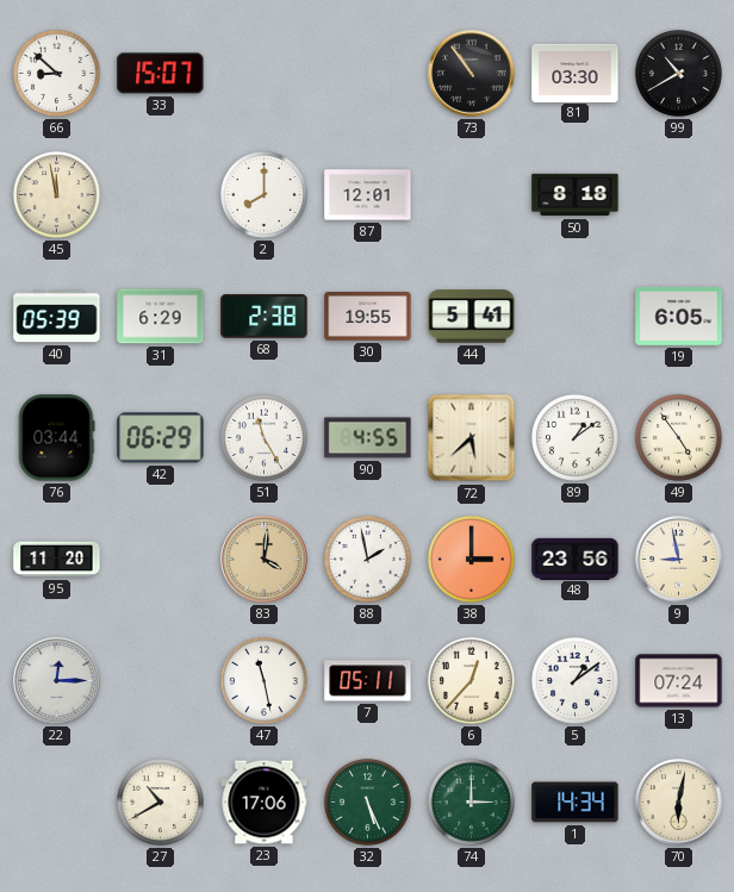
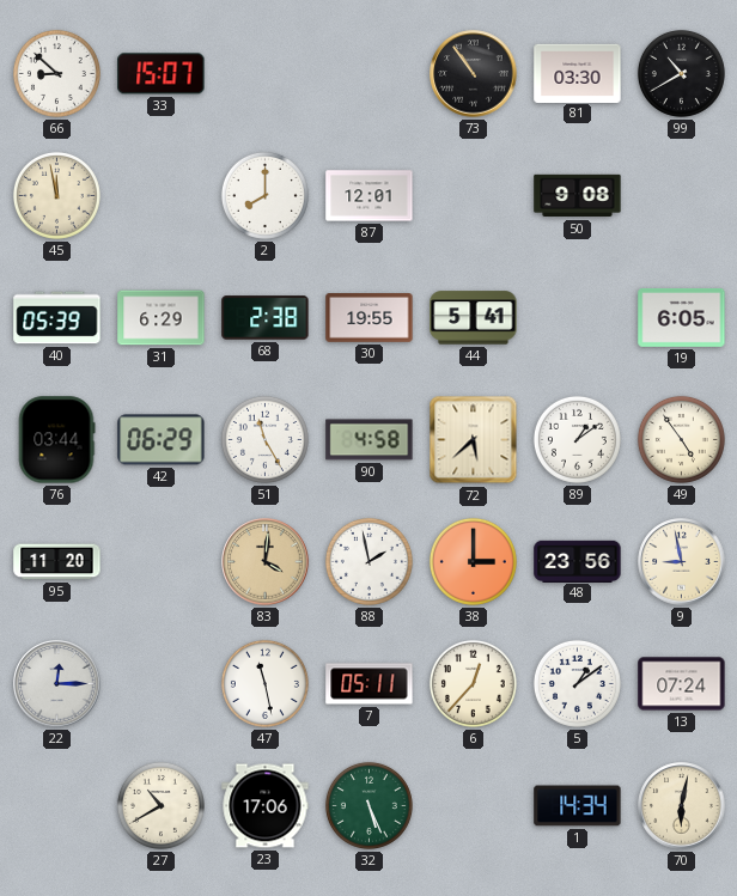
50: 8:18 -> 9:08 (578, 196)
90: 4:55 -> 4:58 (370, 440)
74: 3:00 -> none (471, 801)
